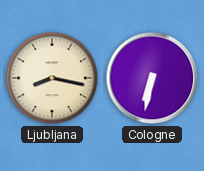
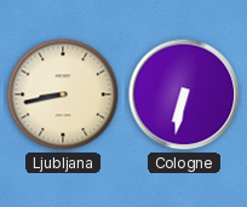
Ljubljana: 8:17 -> 8:43 (63, 94)
